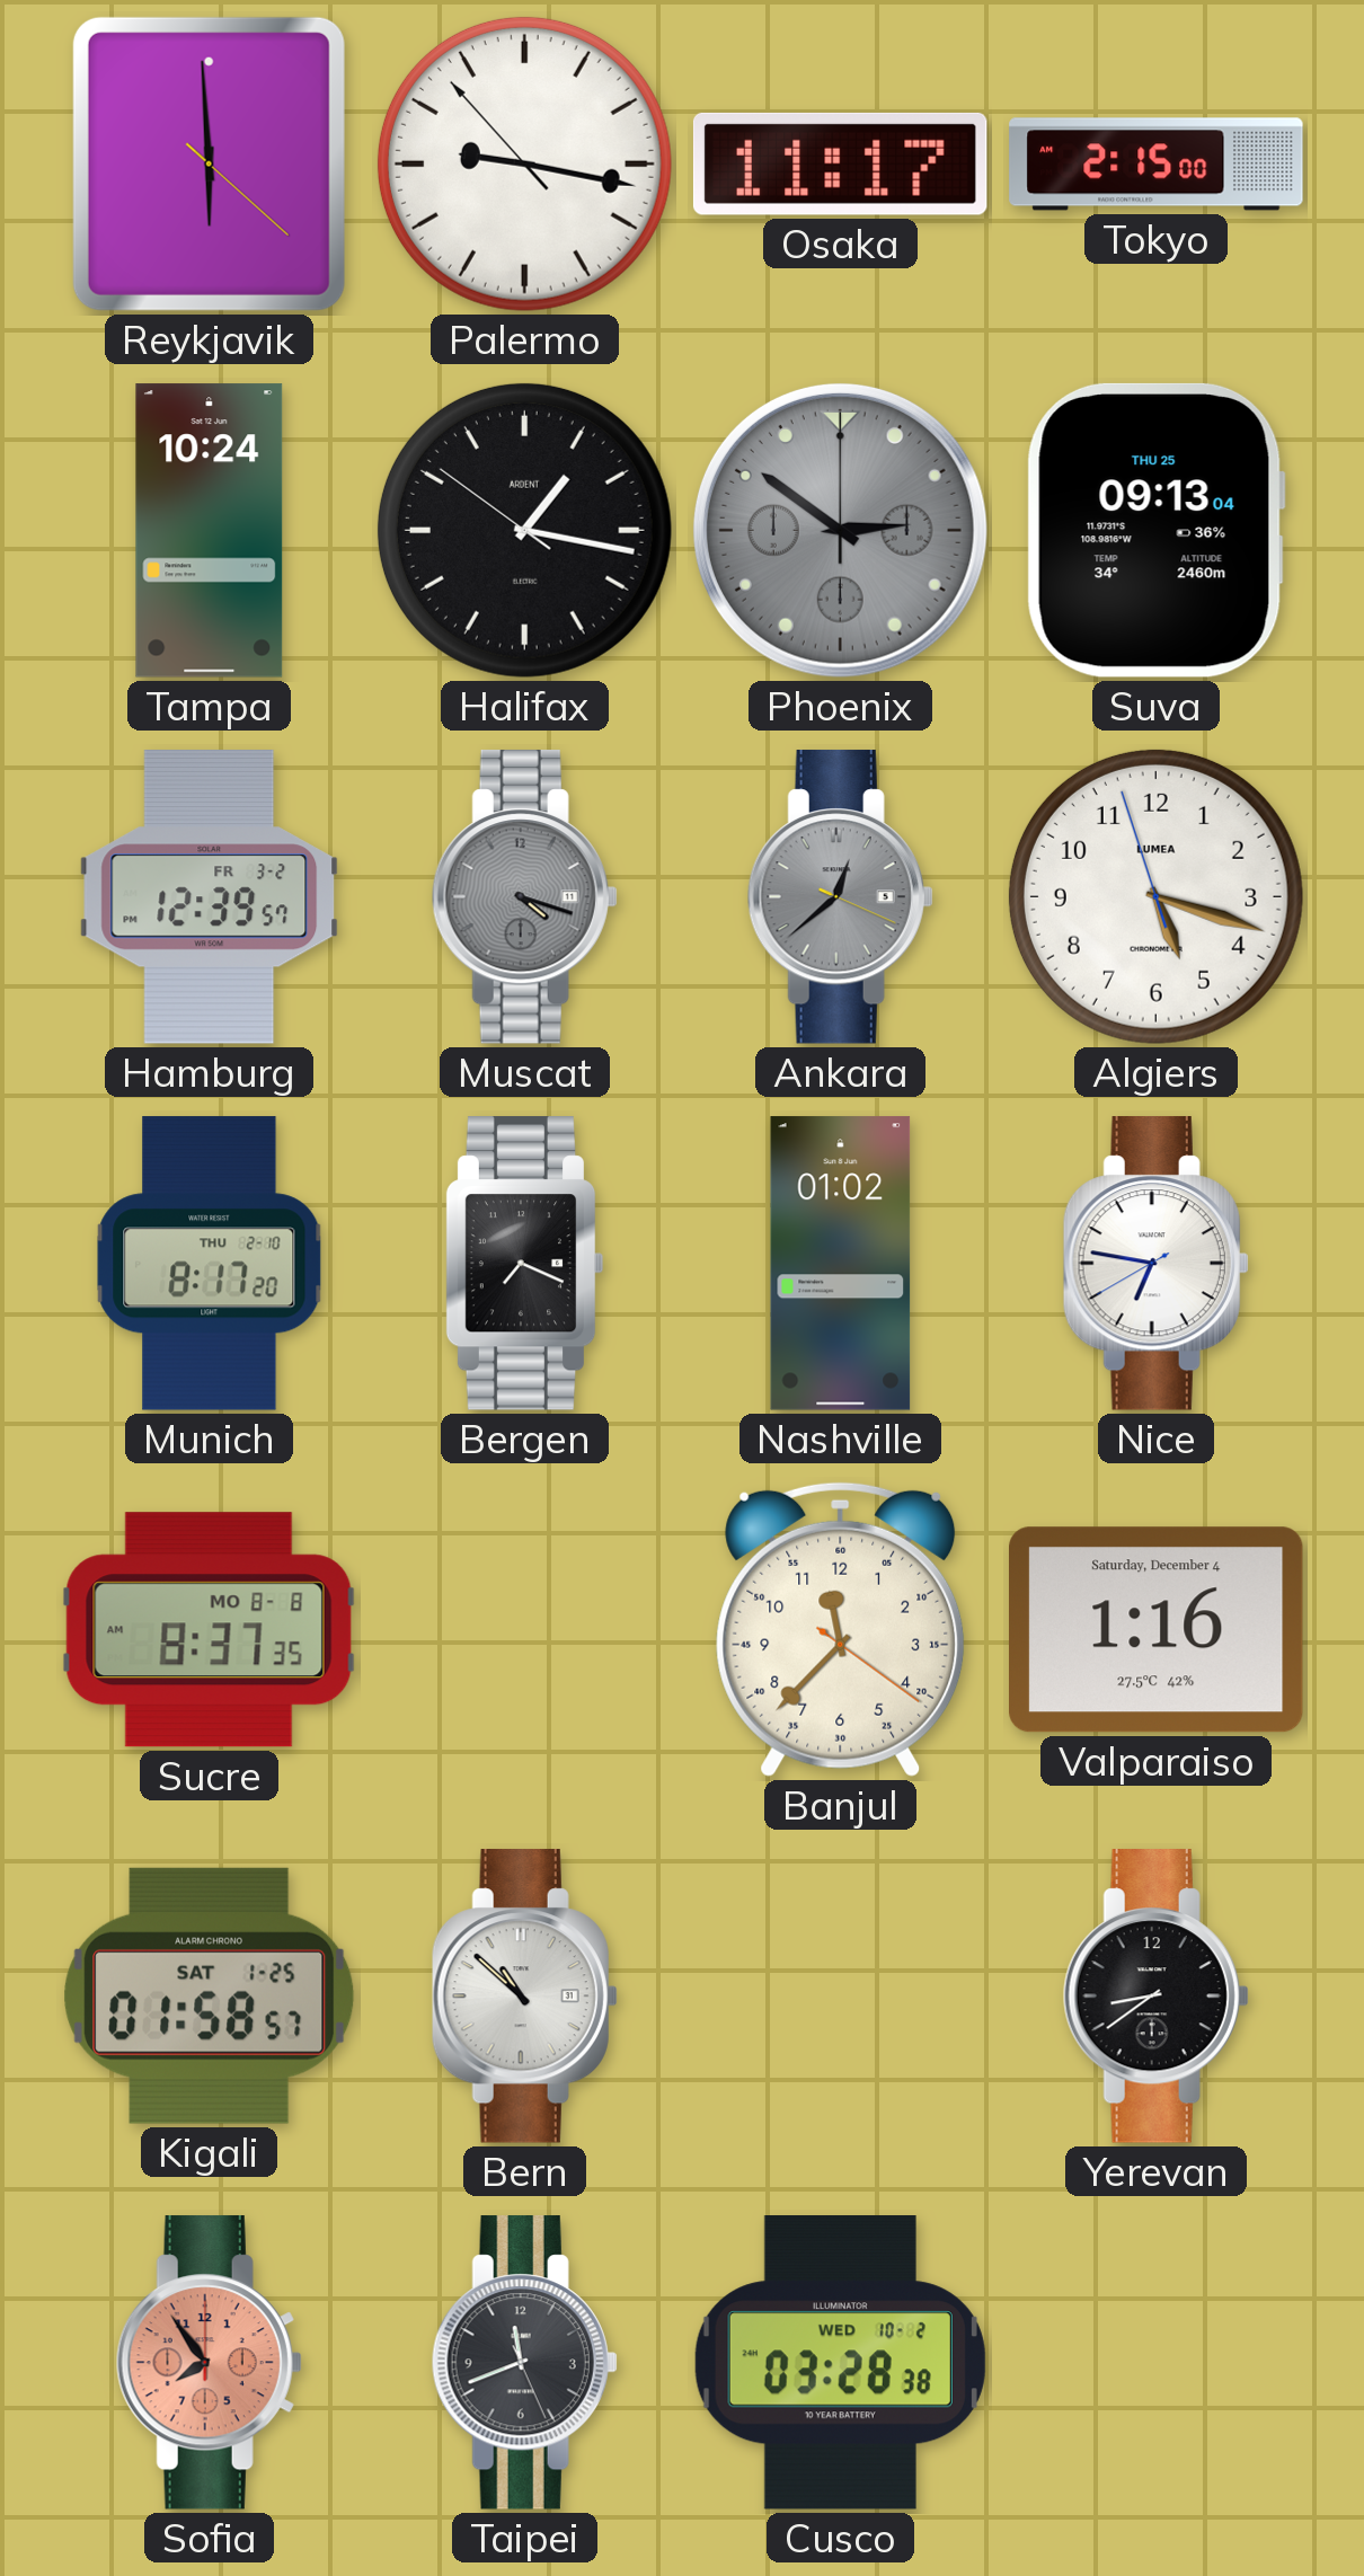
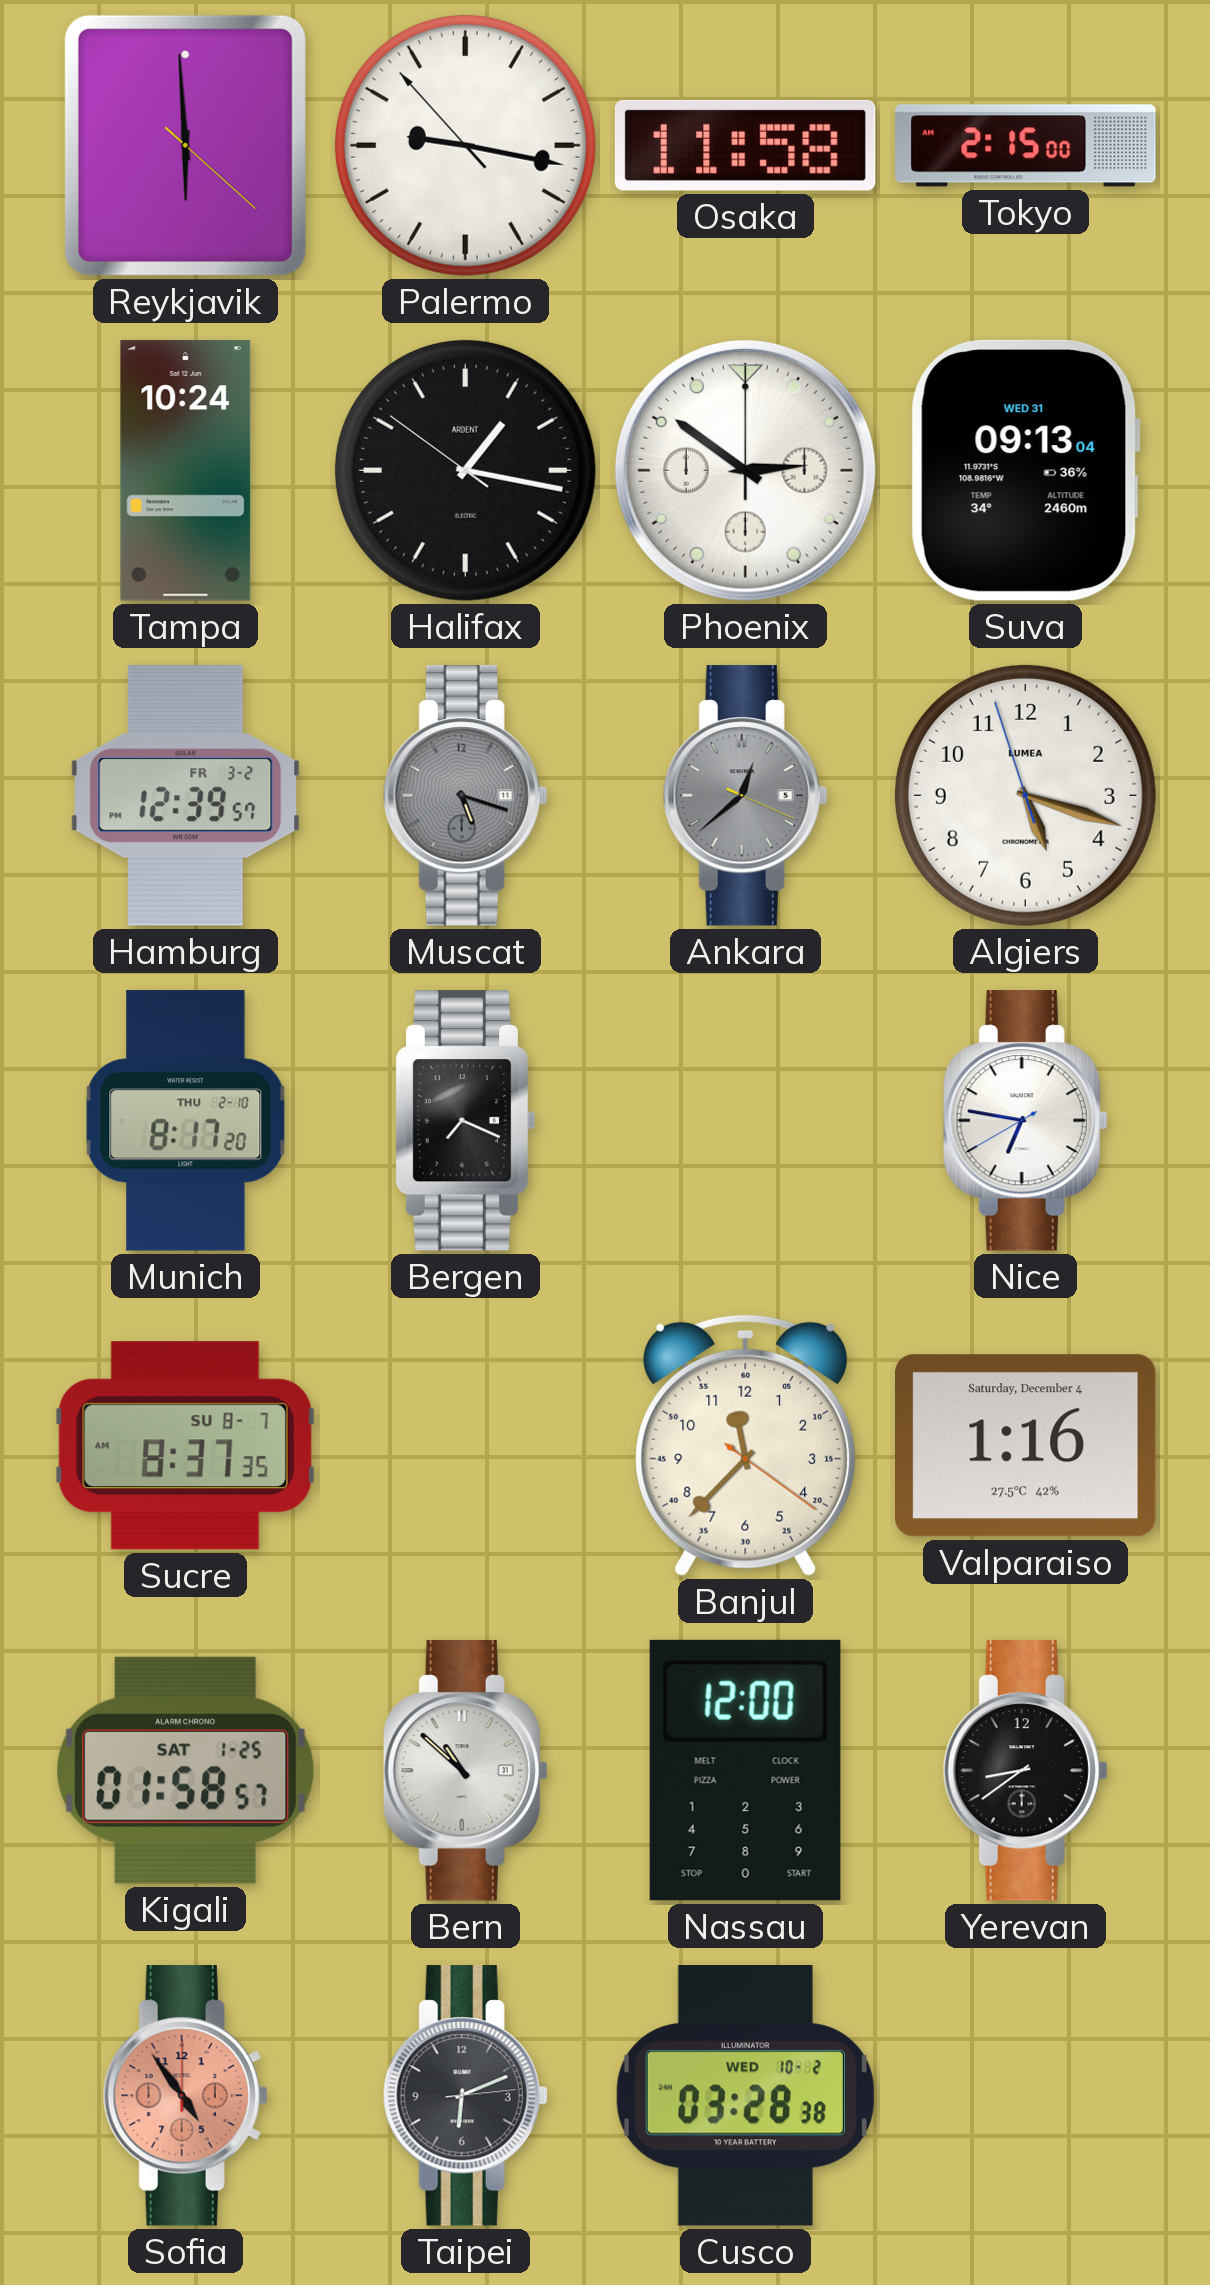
Osaka: 11:17 -> 11:58 (745, 145)
Phoenix dial: grey -> white (745, 470)
Suva date: THU 25 -> WED 31 (1025, 470)
Muscat: 4:18 -> 5:18 (465, 796)
Nashville: 01:02 -> none (841, 1264)
Sucre date: MO 8-8 -> SU 8-7 (185, 1446)
Nassau: none -> 12:00 (745, 1770)
Sofia: 7:54 -> 4:54 (185, 2096)
Taipei: 11:41 -> 6:11 (465, 2096)
